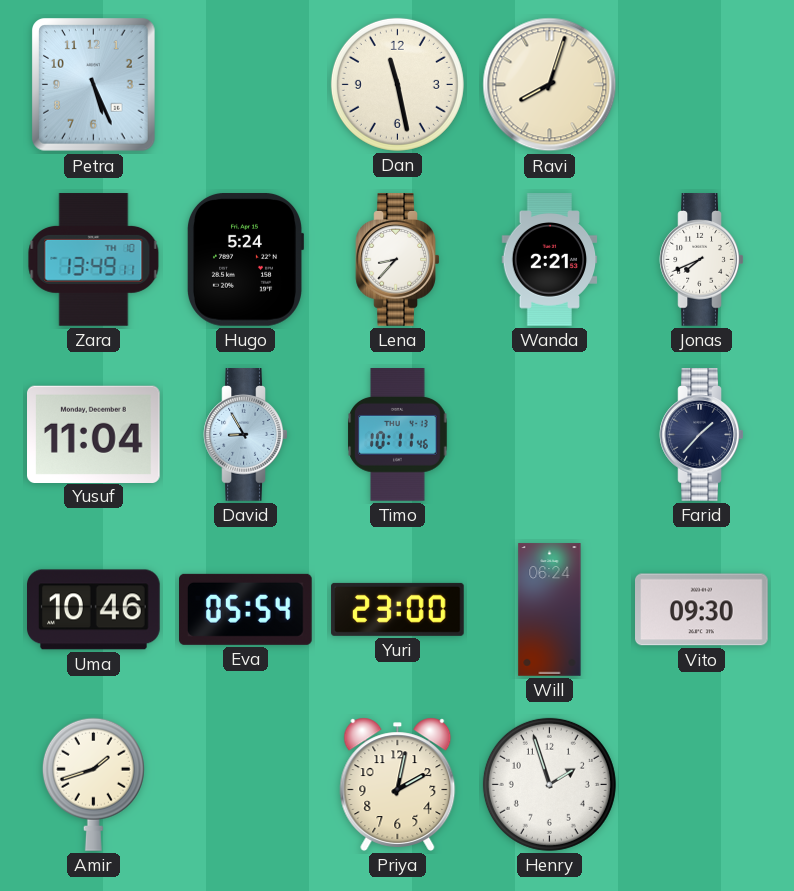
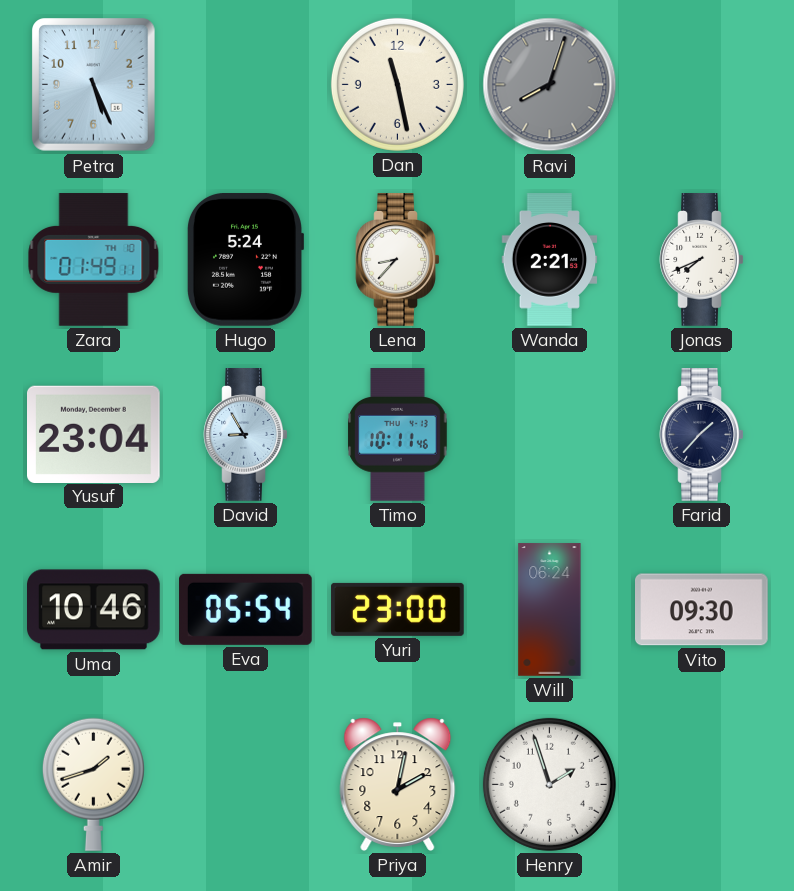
Ravi dial: cream -> grey (550, 85)
Zara: 13:49 -> 01:49 (94, 260)
Yusuf: 11:04 -> 23:04 (94, 434)
